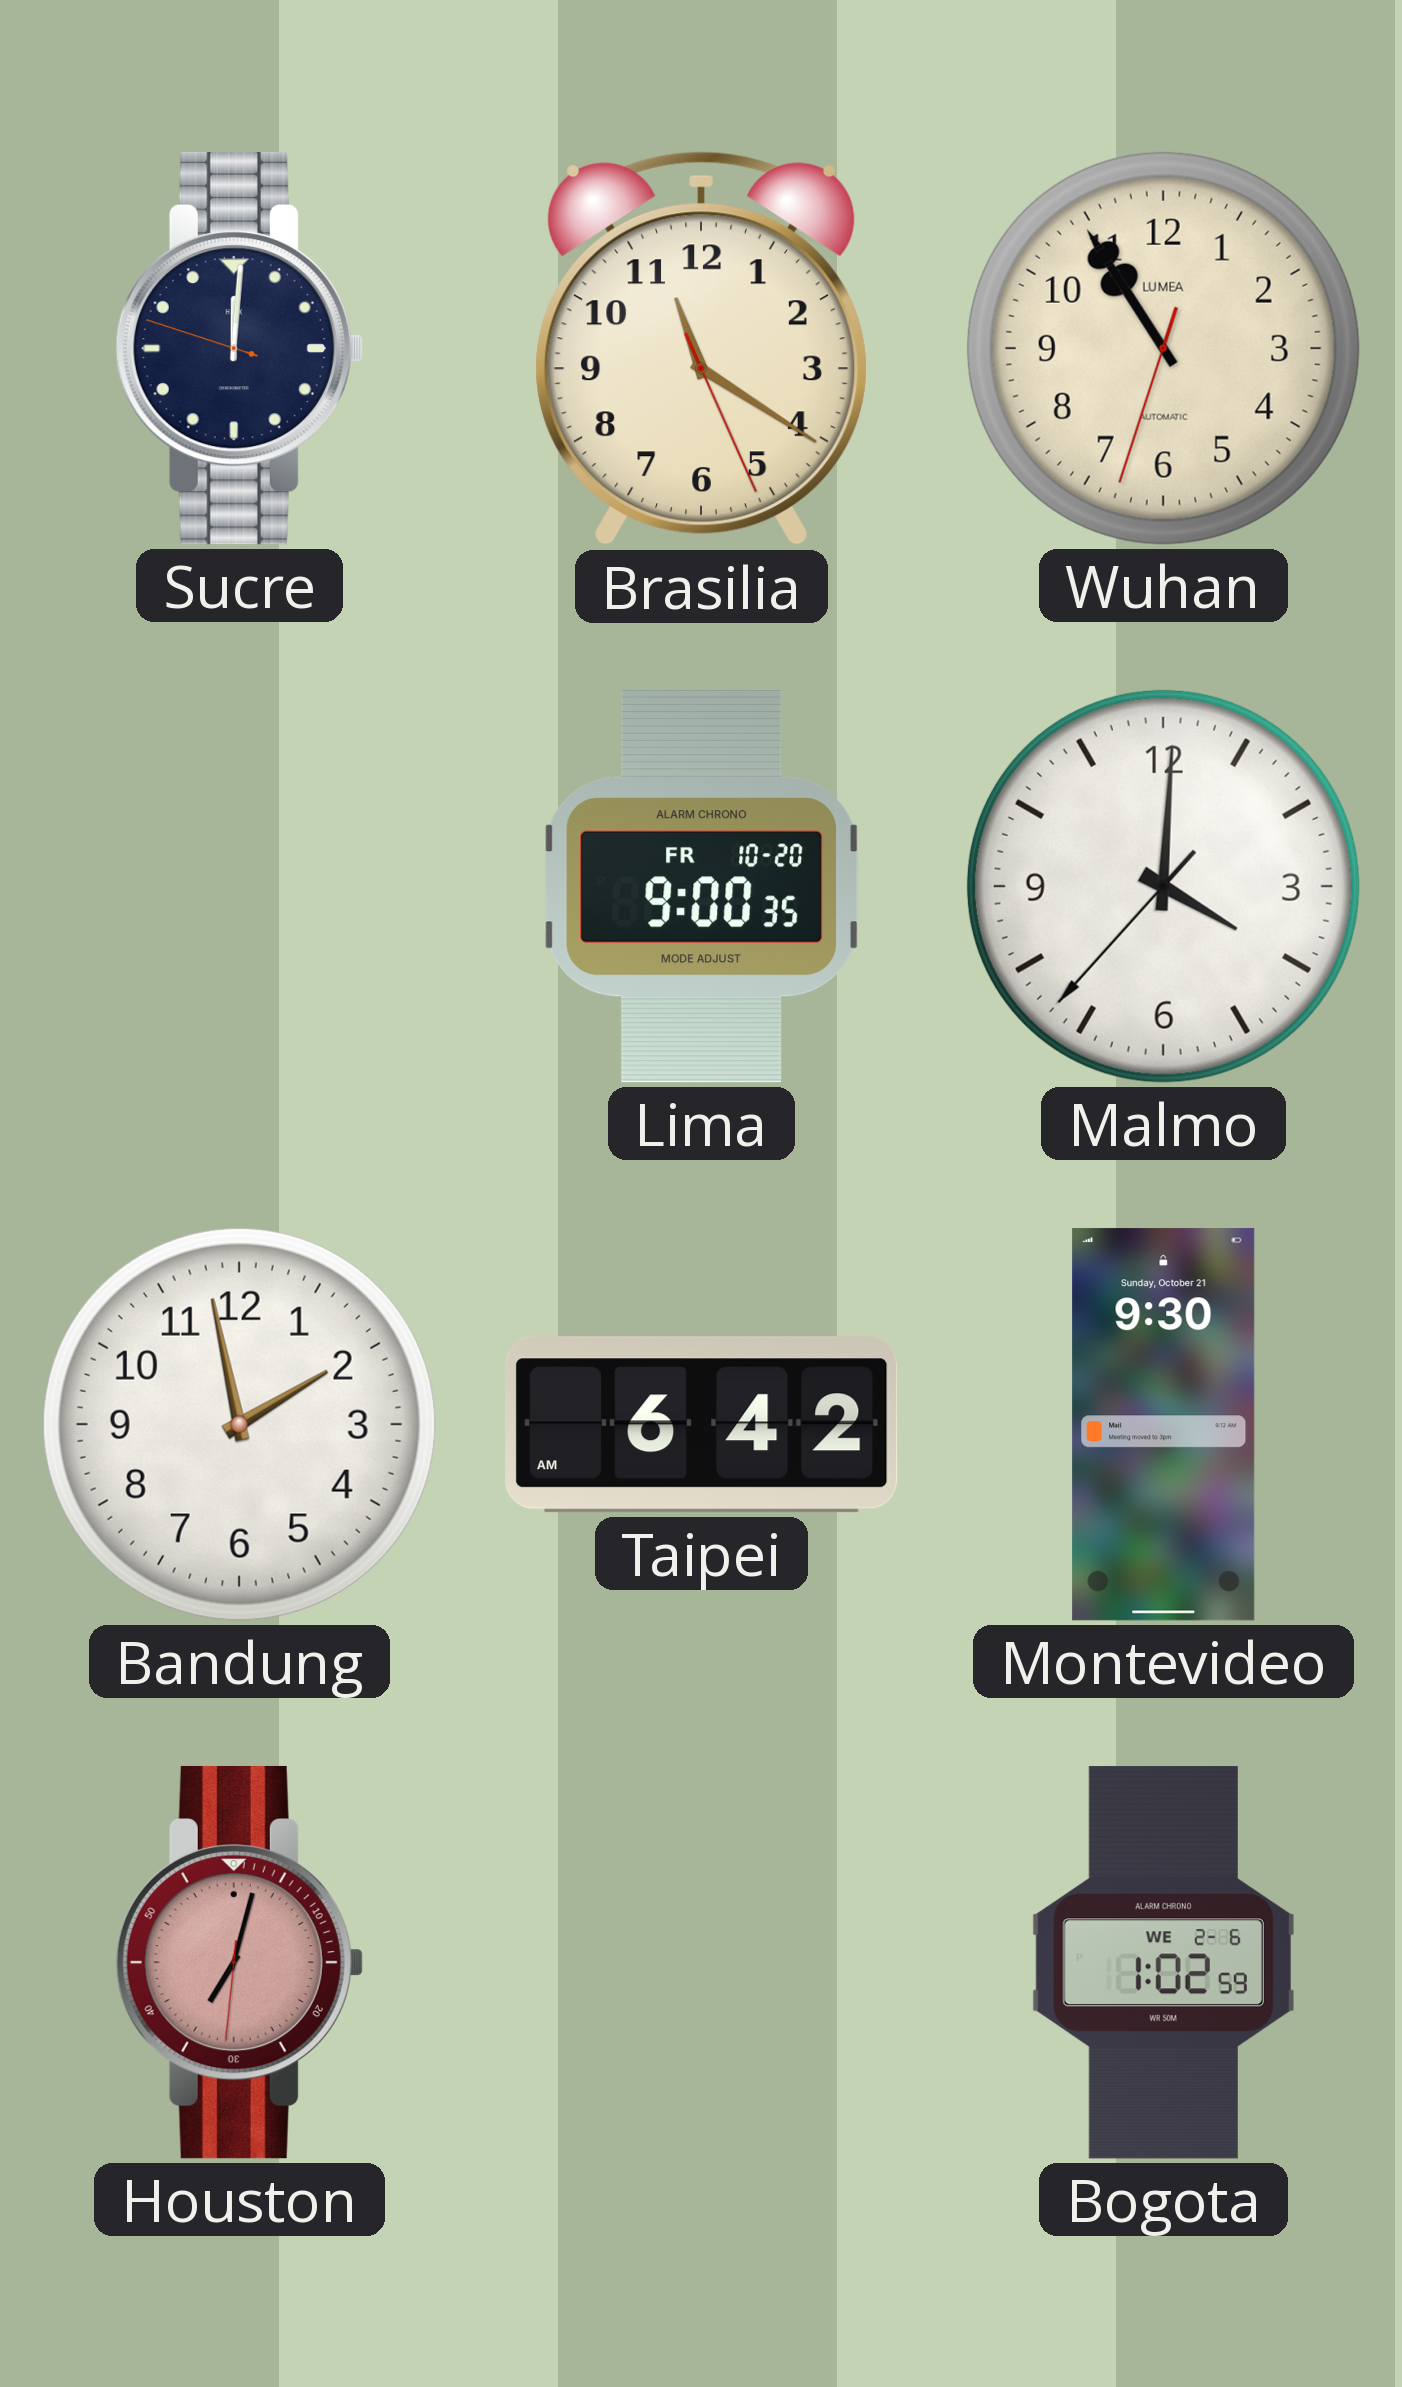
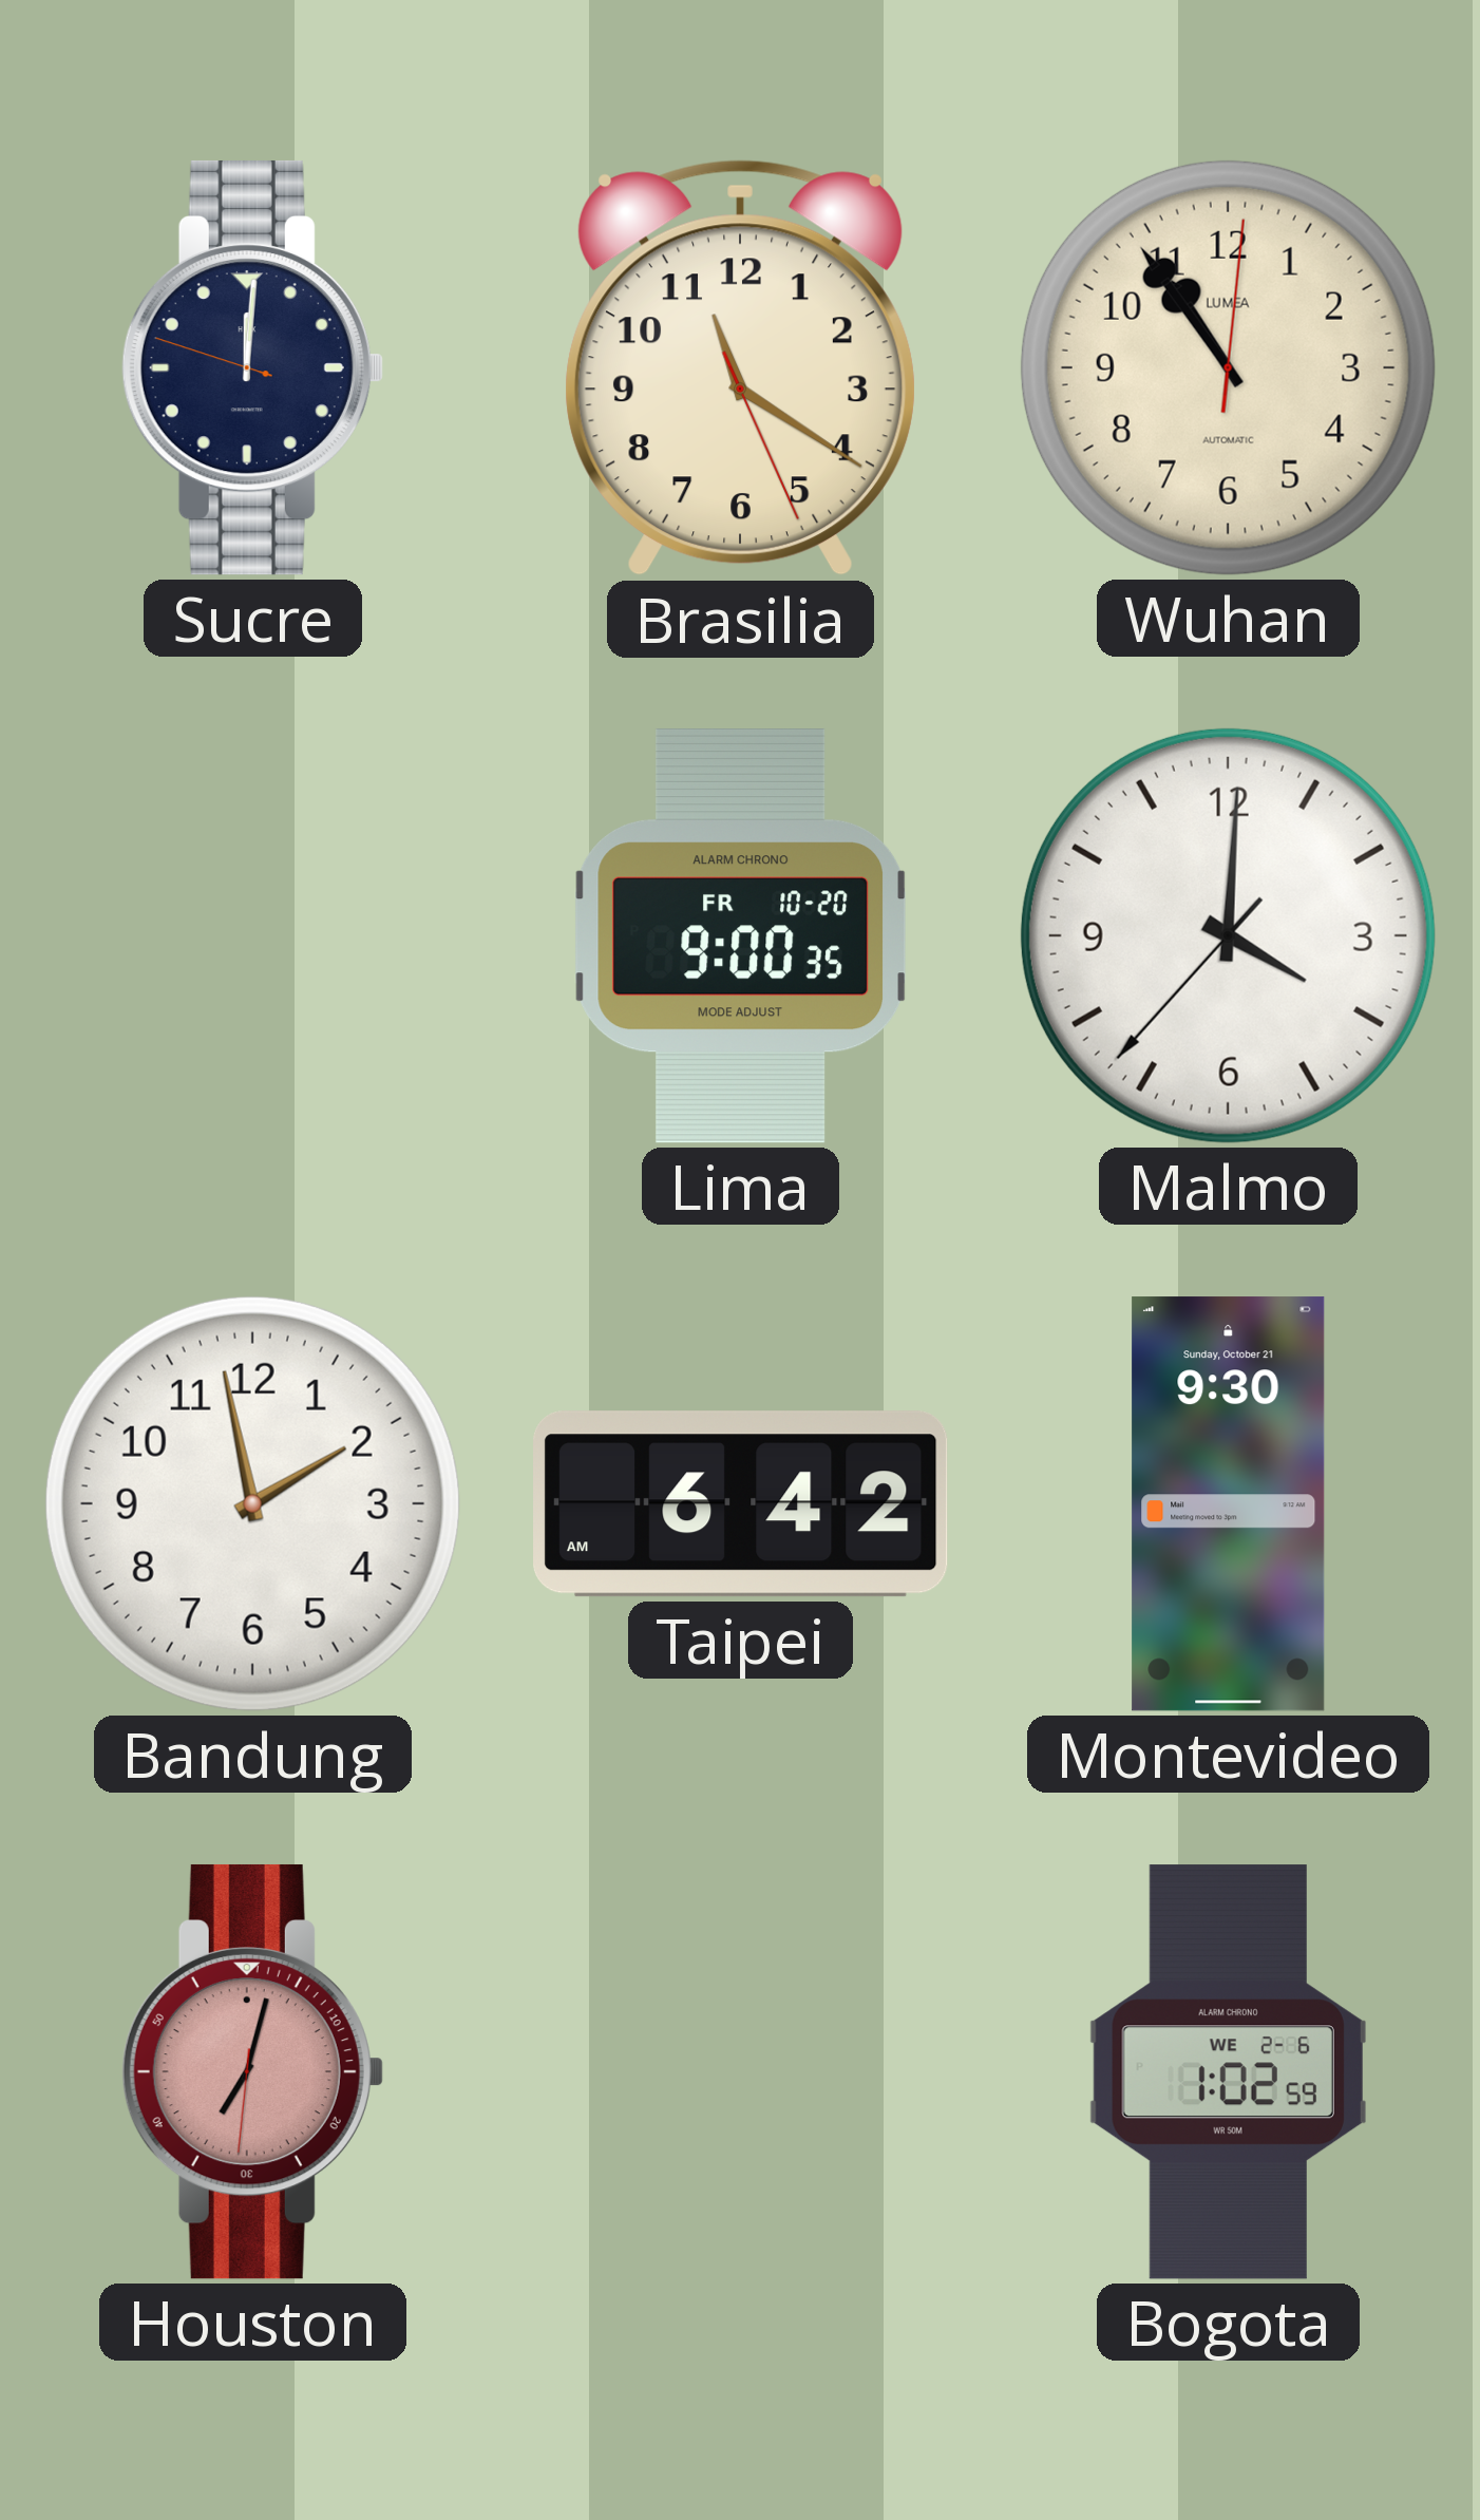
Wuhan: 10:54:33 -> 10:54:01 (1228, 367)
